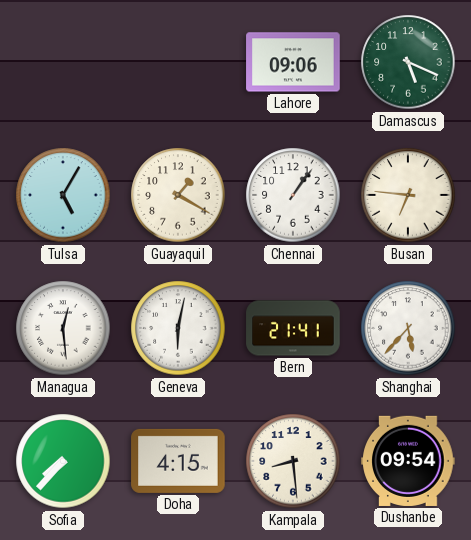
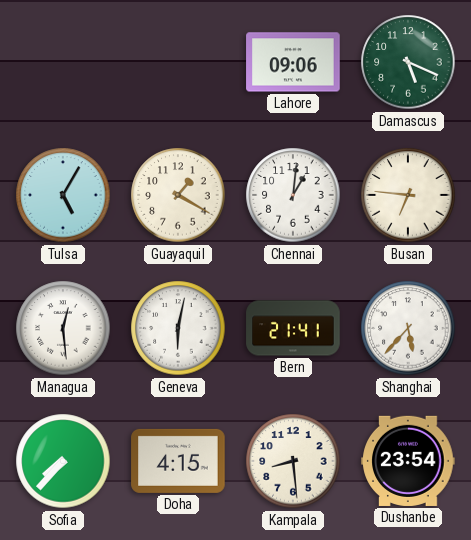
Chennai: 1:06 -> 1:01 (293, 195)
Dushanbe: 09:54 -> 23:54 (408, 461)
